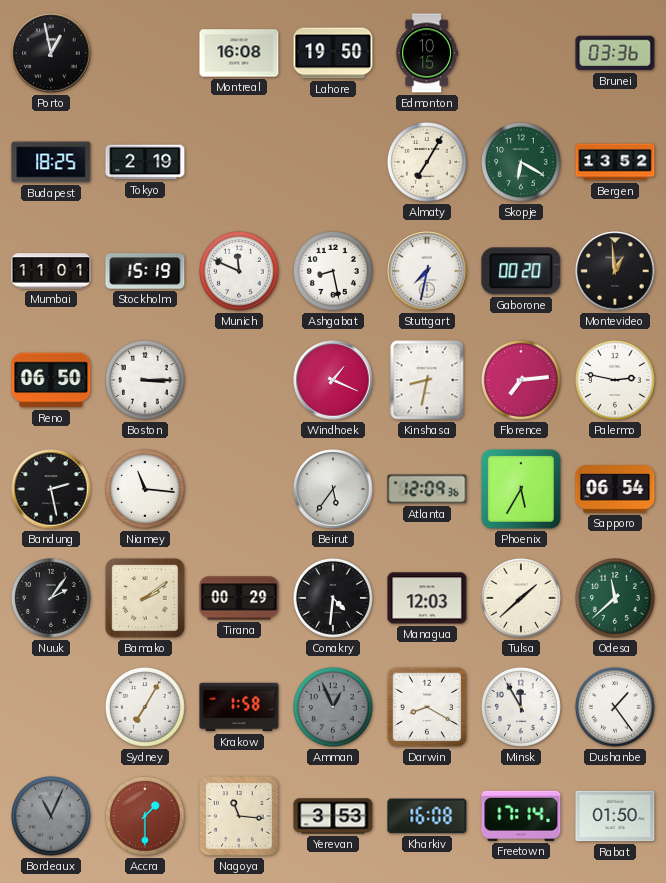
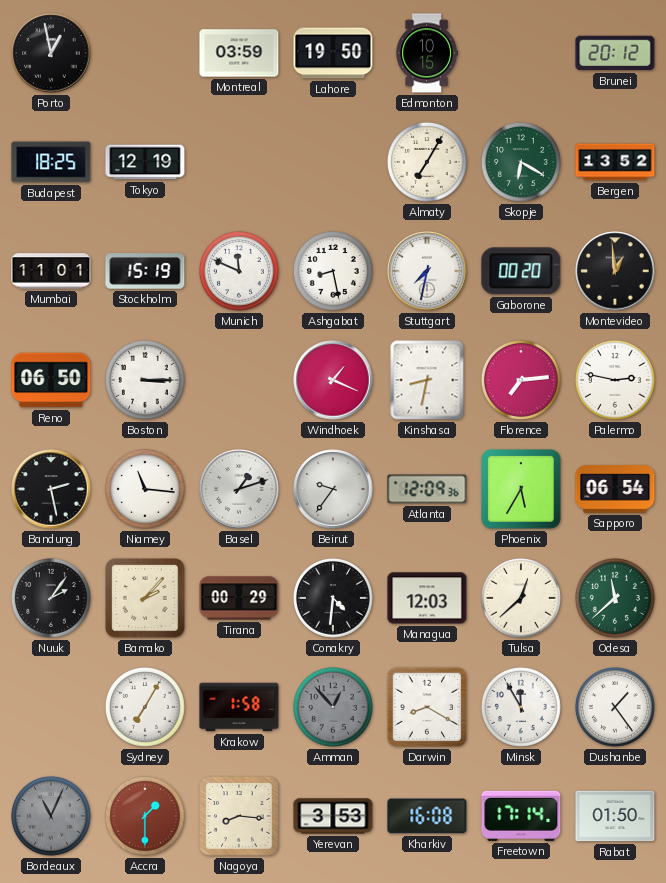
Montreal: 16:08 -> 03:59 (239, 53)
Brunei: 03:36 -> 20:12 (615, 53)
Tokyo: 2:19 -> 12:19 (145, 162)
Basel: none -> 1:12 (239, 489)
Beirut: 5:36 -> 9:36 (333, 489)
Bamako: 2:09 -> 2:07 (145, 598)
Tulsa: 1:38 -> 12:38 (521, 598)
Amman: 12:56 -> 12:53 (333, 707)
Nagoya: 11:16 -> 8:16 (239, 816)
